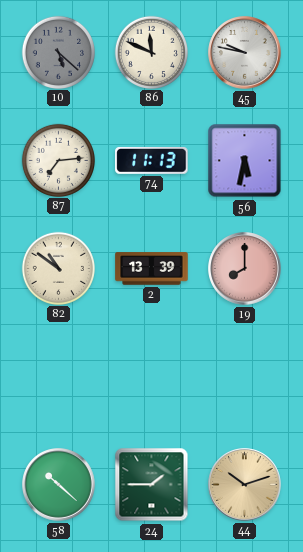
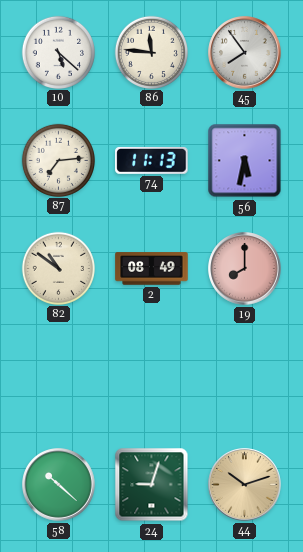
10 dial: grey -> white (58, 52)
86: 11:49 -> 11:46 (151, 52)
45: 9:47 -> 7:54 (245, 53)
2: 13:39 -> 08:49 (152, 269)
24: 1:45 -> 9:03 (152, 485)
